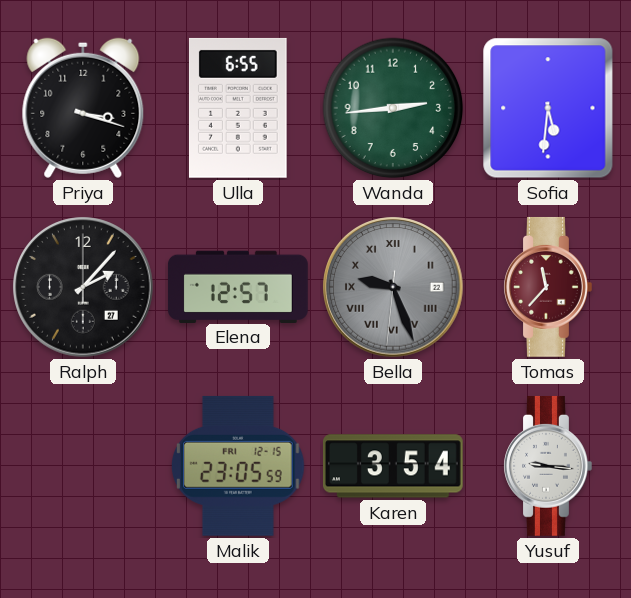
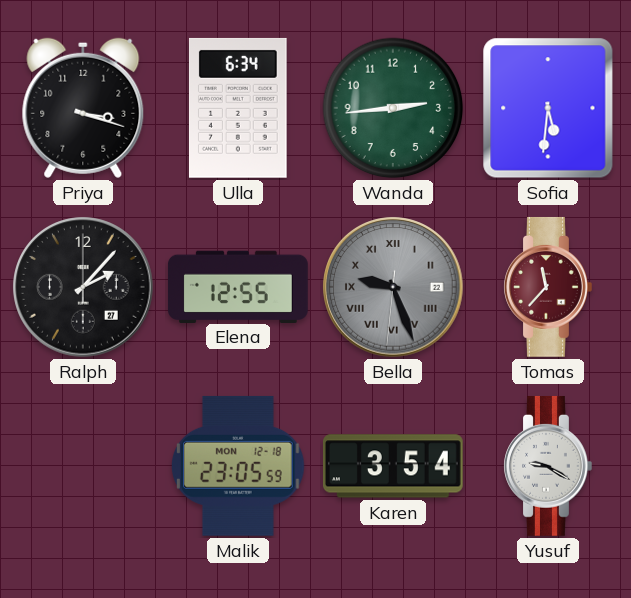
Ulla: 6:55 -> 6:34 (238, 108)
Elena: 12:57 -> 12:55 (238, 286)
Malik date: FRI 12-15 -> MON 12-18 (239, 466)
Yusuf: 9:16 -> 9:20 (548, 466)
